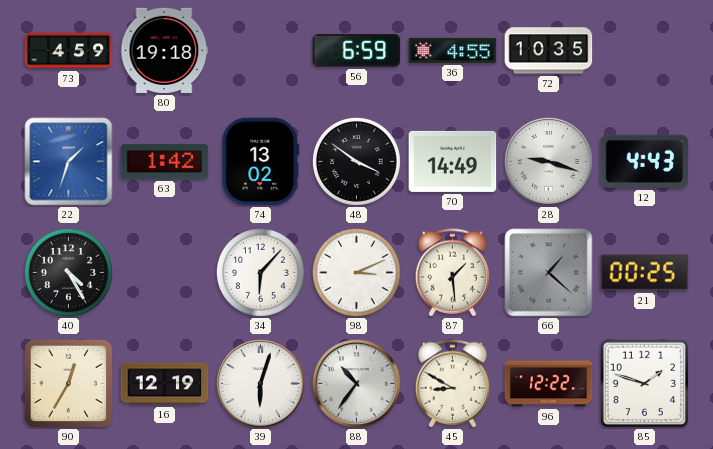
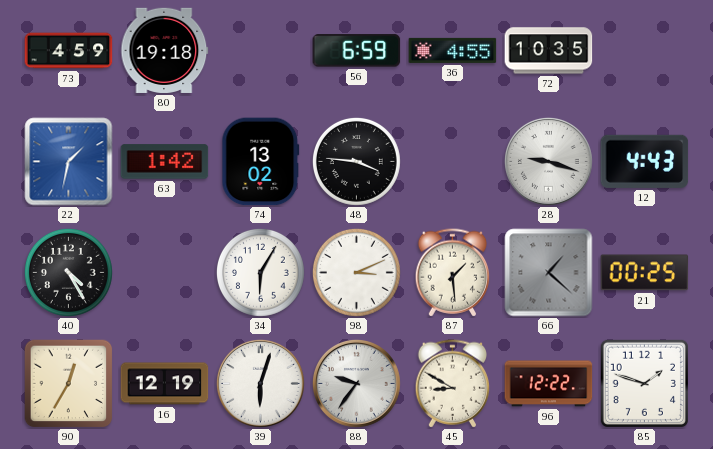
22: 1:33 -> 1:32 (69, 162)
48: 3:51 -> 3:46 (356, 161)
70: 14:49 -> none (453, 161)
34: 6:07 -> 6:05 (260, 272)
88: 10:36 -> 9:36 (356, 383)
